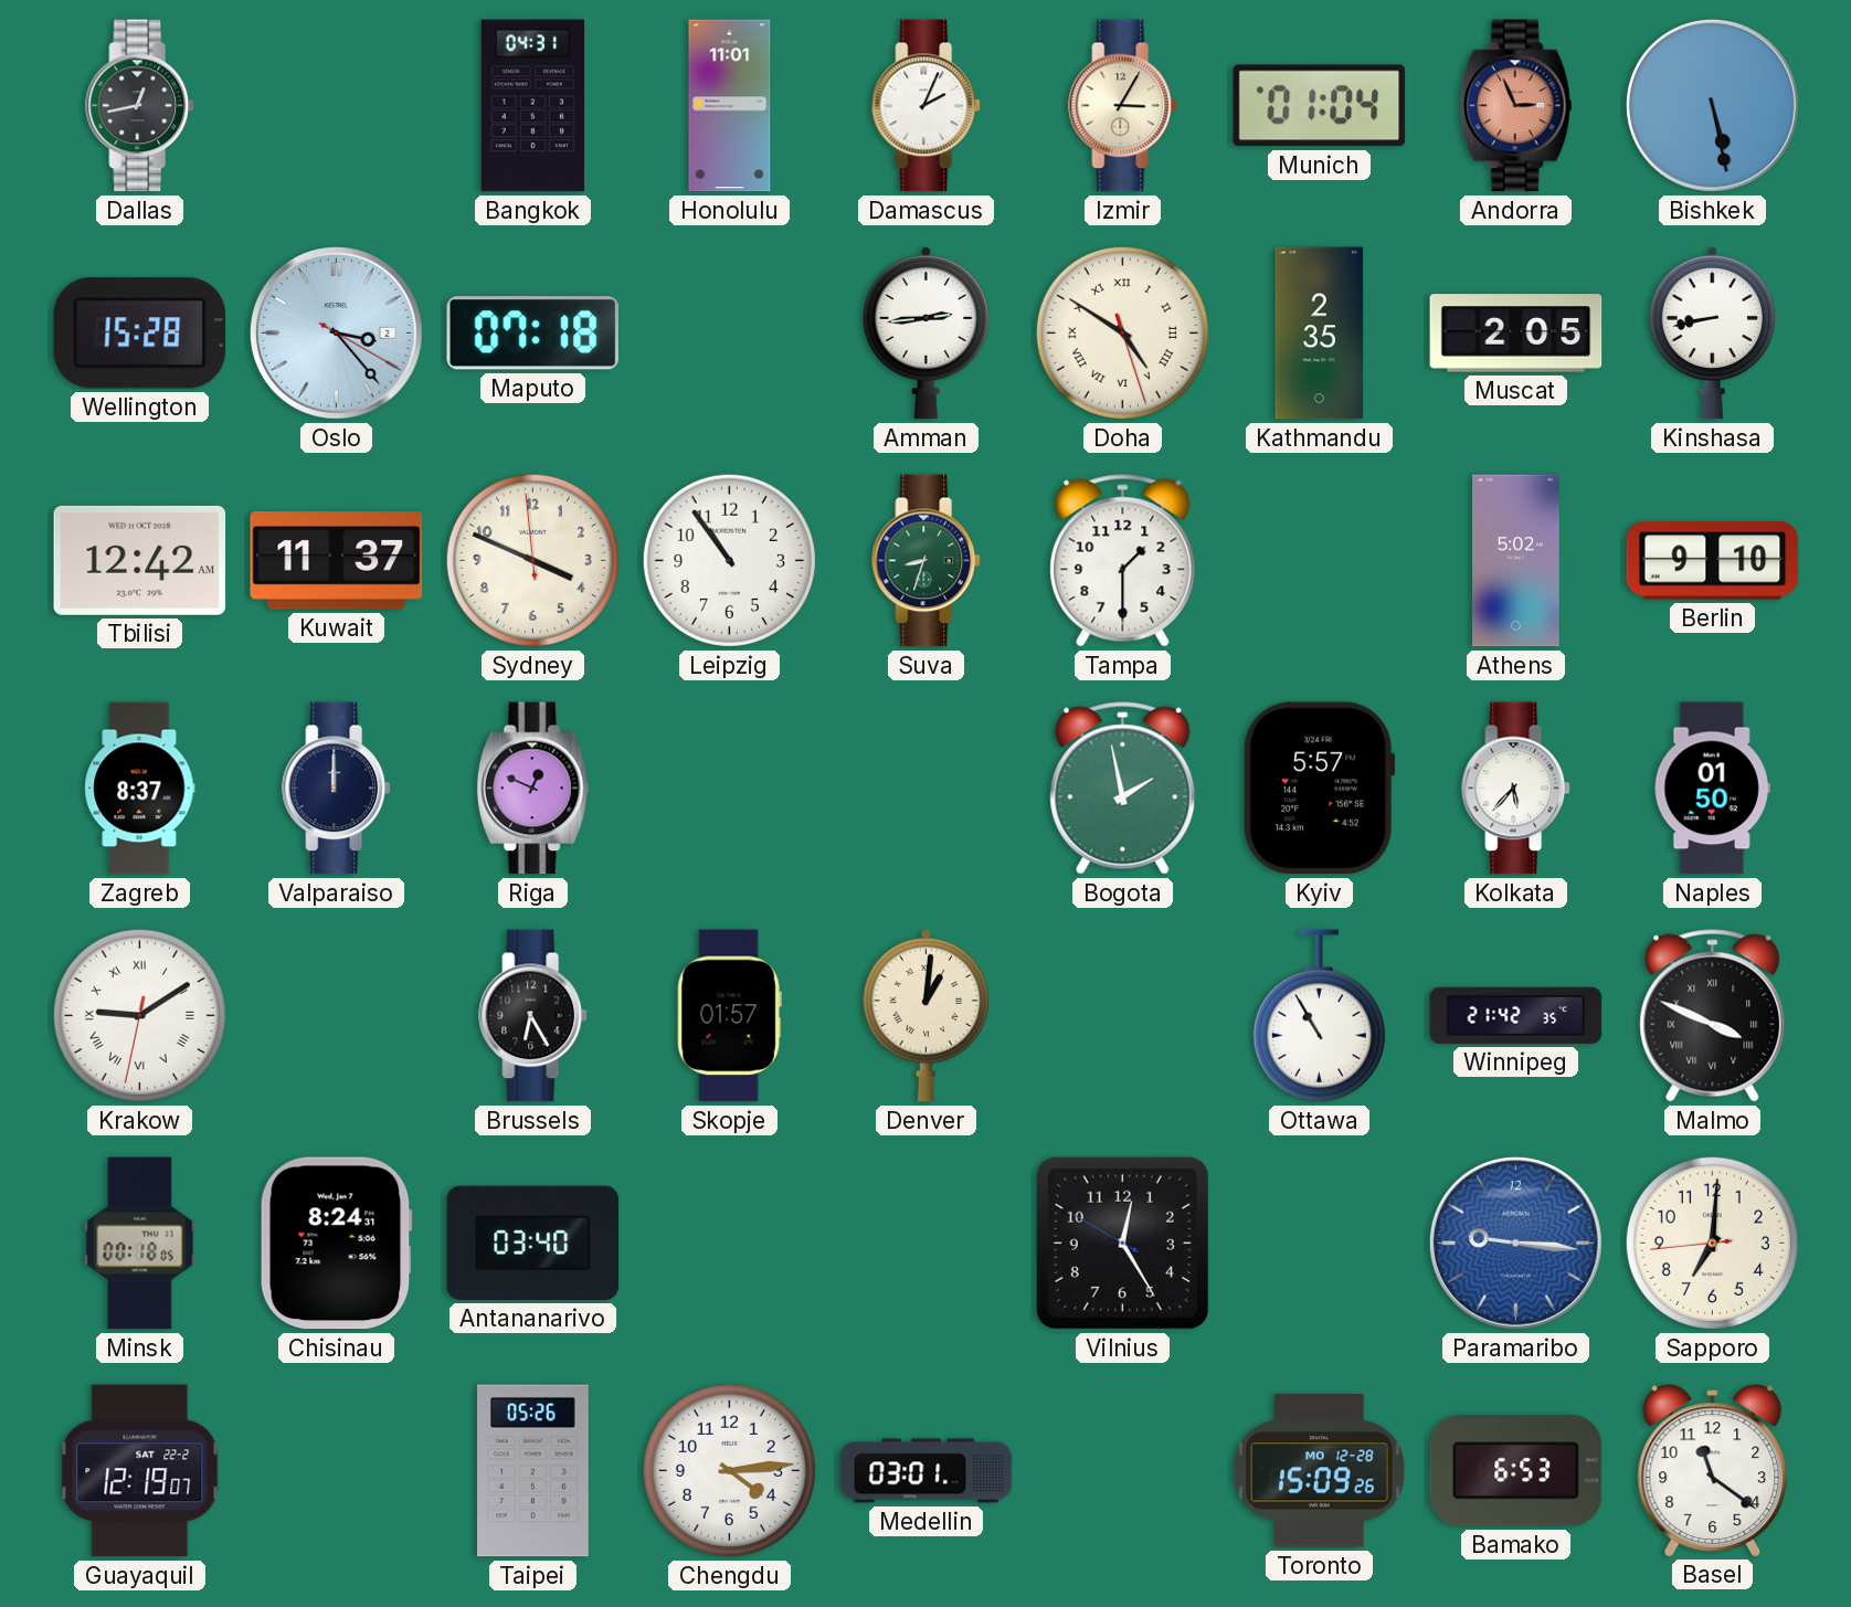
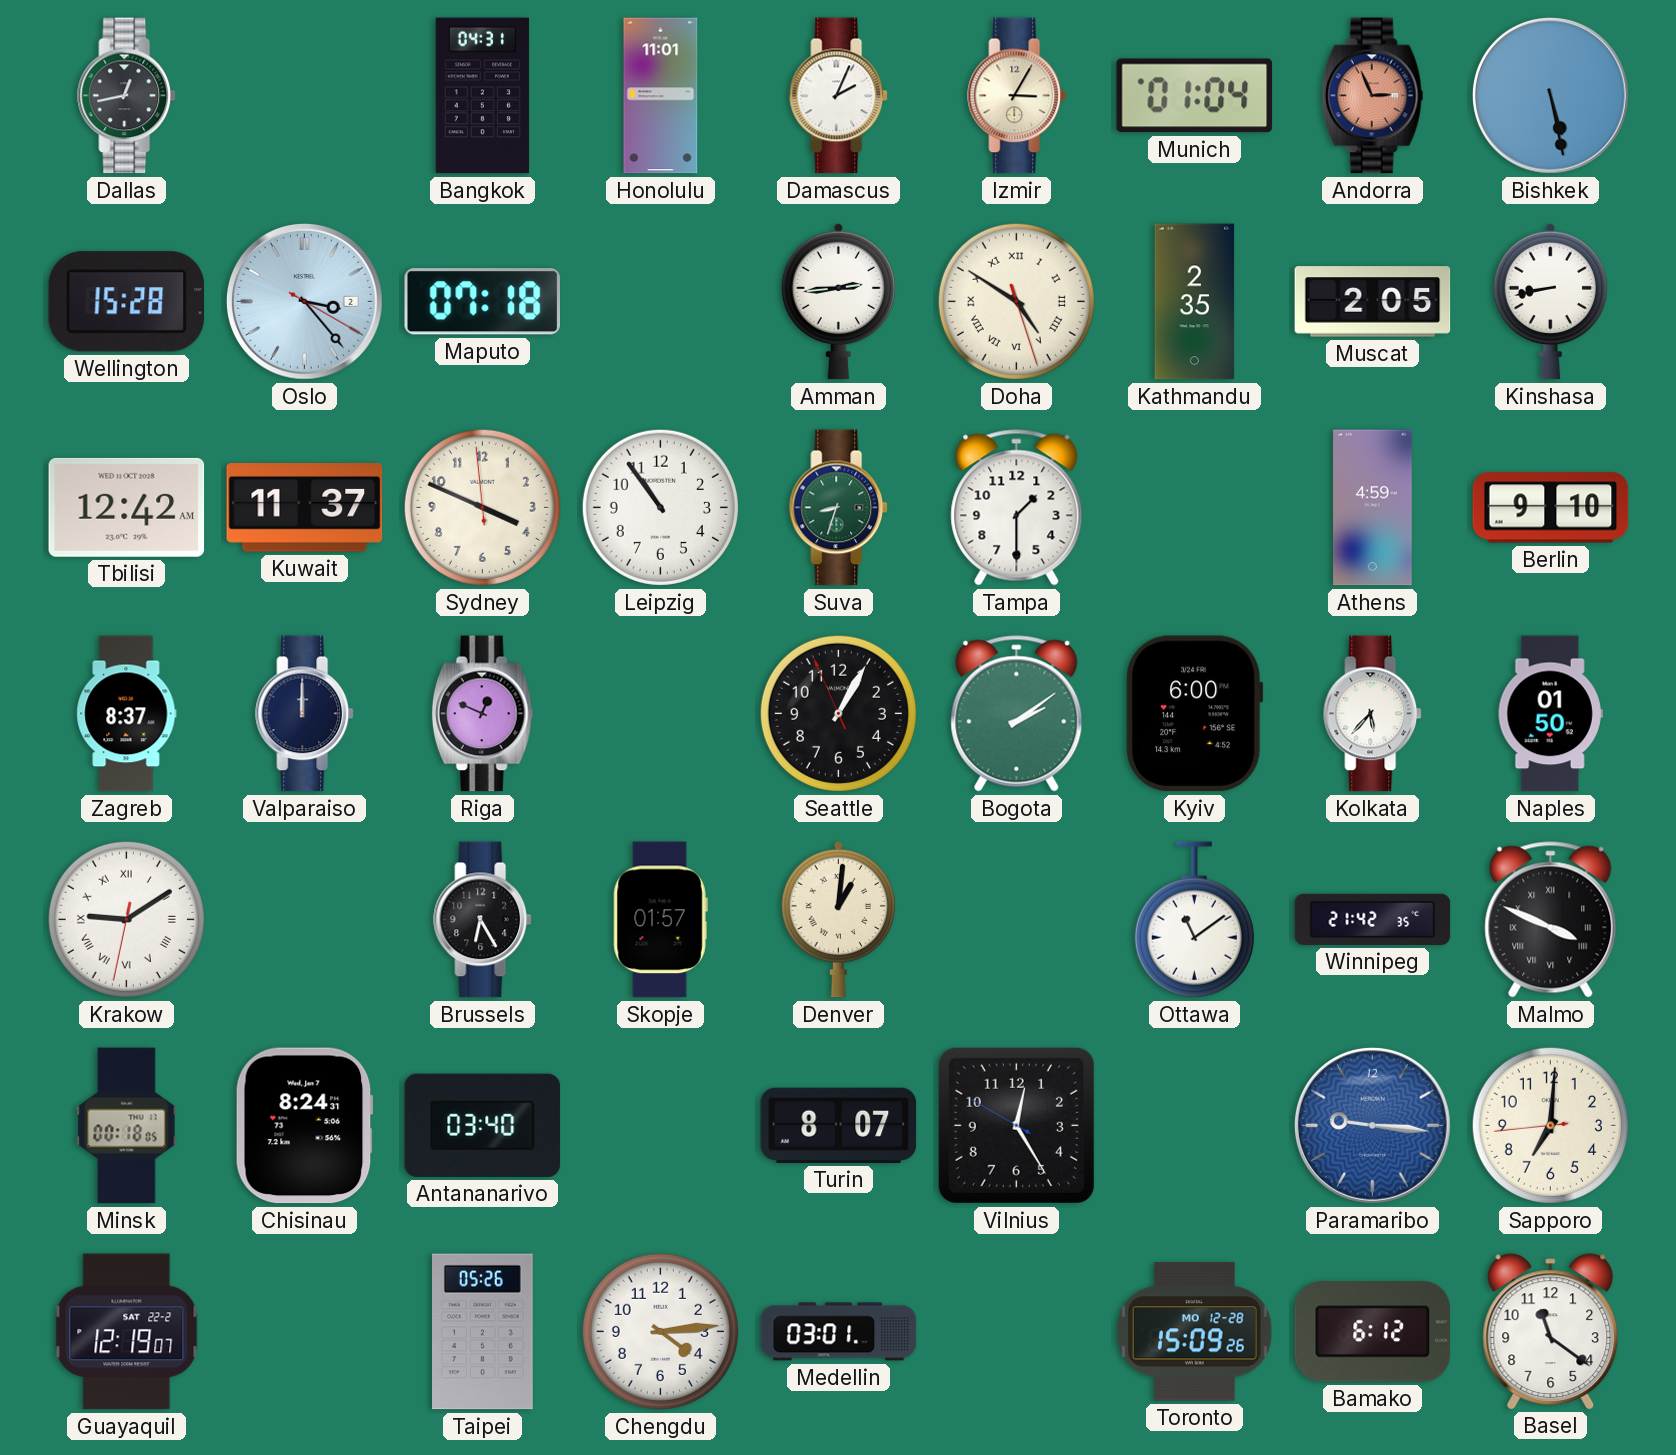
Athens: 5:02 -> 4:59 (1373, 508)
Seattle: none -> 1:04 (838, 713)
Bogota: 1:58 -> 2:09 (1017, 714)
Kyiv: 5:57 -> 6:00 (1195, 714)
Ottawa: 10:55 -> 11:09 (1194, 920)
Turin: none -> 8:07 (839, 1125)
Bamako: 6:53 -> 6:12 (1373, 1332)
